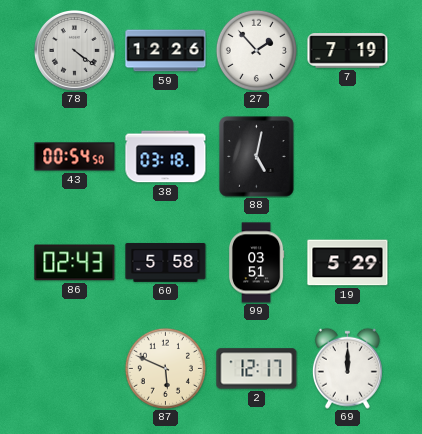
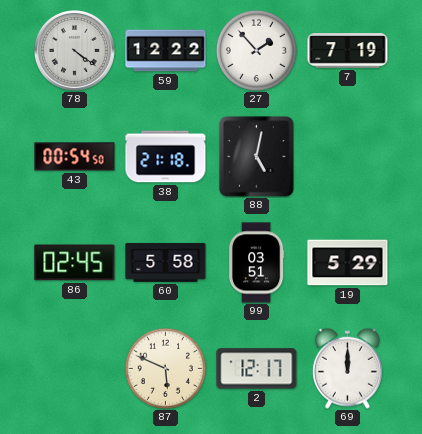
59: 12:26 -> 12:22 (166, 51)
38: 03:18 -> 21:18 (166, 157)
86: 02:43 -> 02:45 (75, 263)
